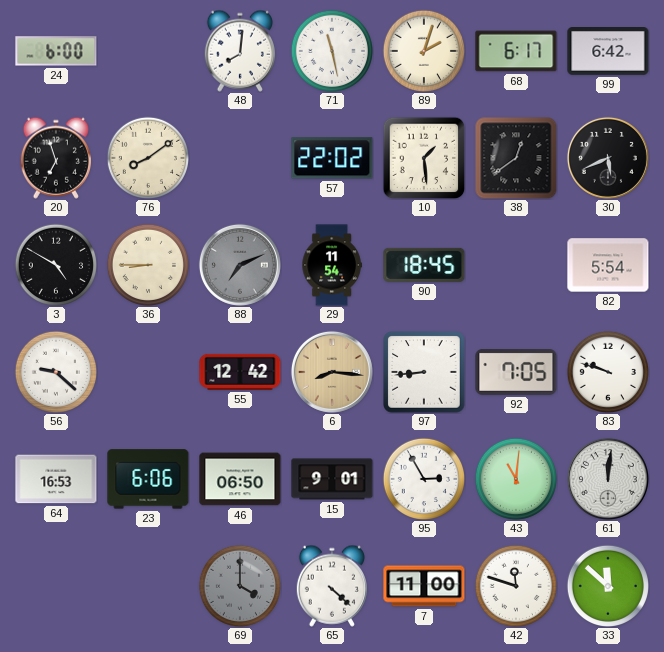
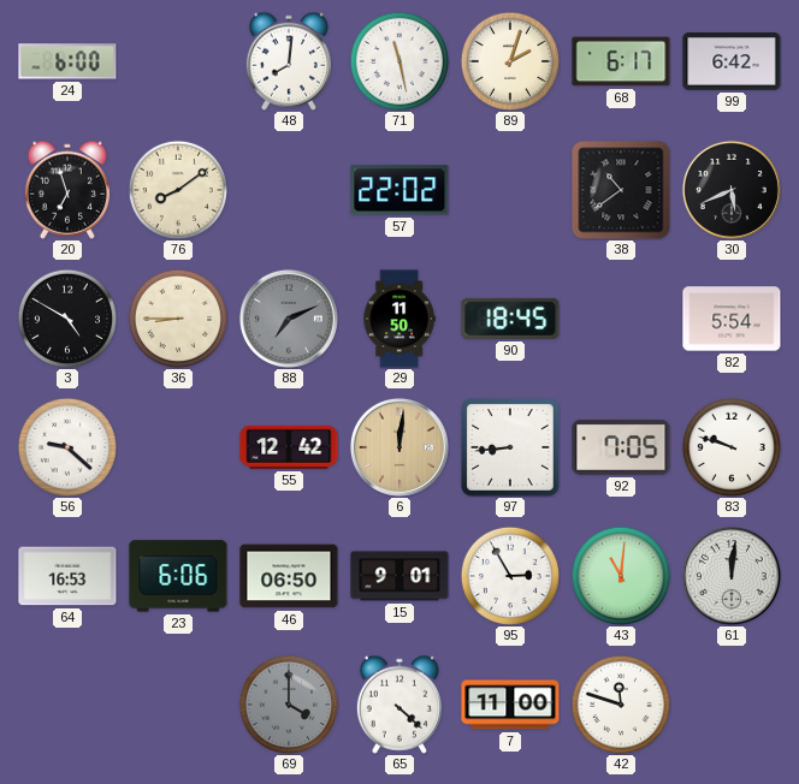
10: 1:29 -> none (424, 158)
38: 12:39 -> 10:39 (621, 190)
29: 11:54 -> 11:50 (399, 319)
6: 8:16 -> 12:01 (399, 447)
33: 11:52 -> none (607, 585)
